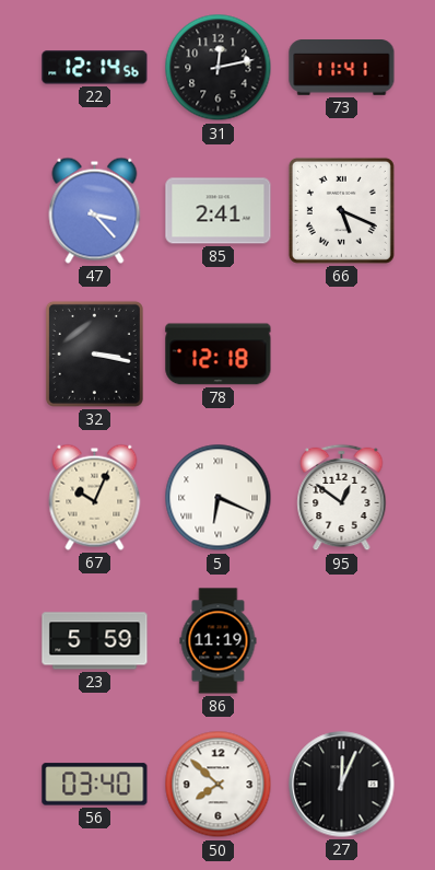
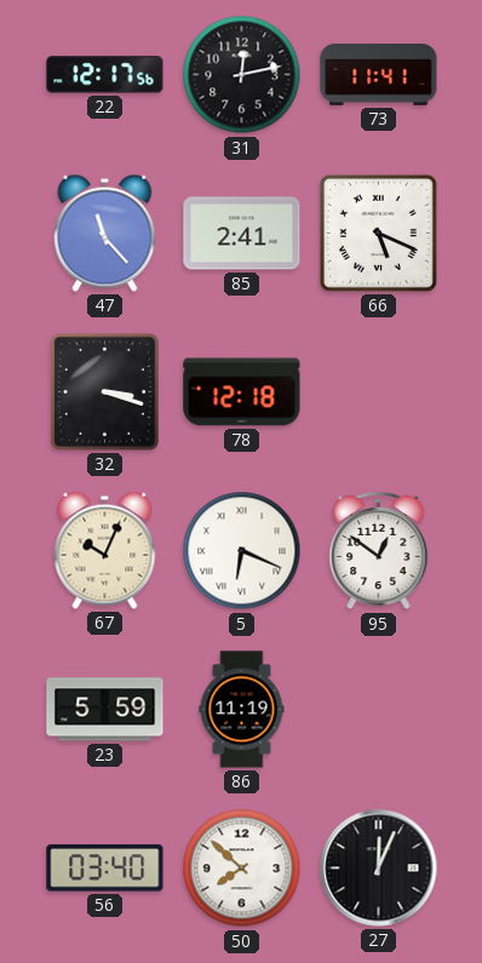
22: 12:14 -> 12:17 (105, 75)
47: 3:23 -> 11:23 (105, 233)
32: 3:17 -> 3:18 (104, 391)
